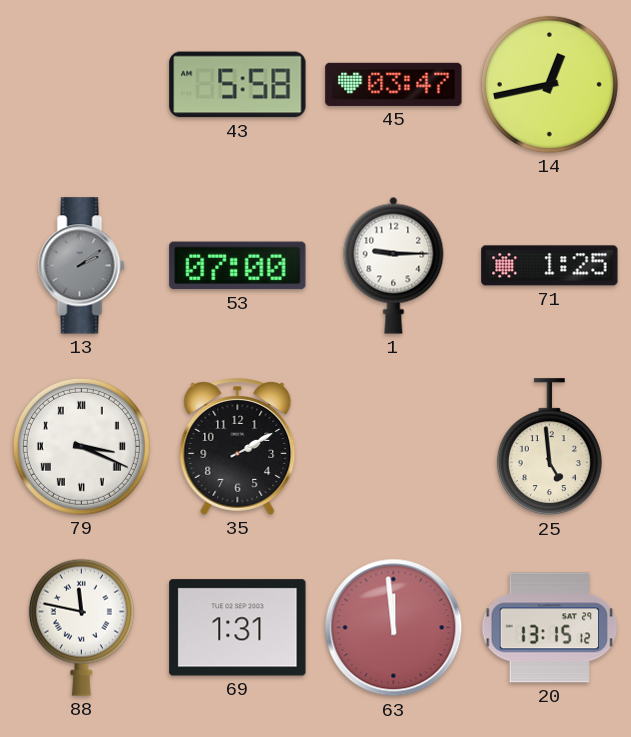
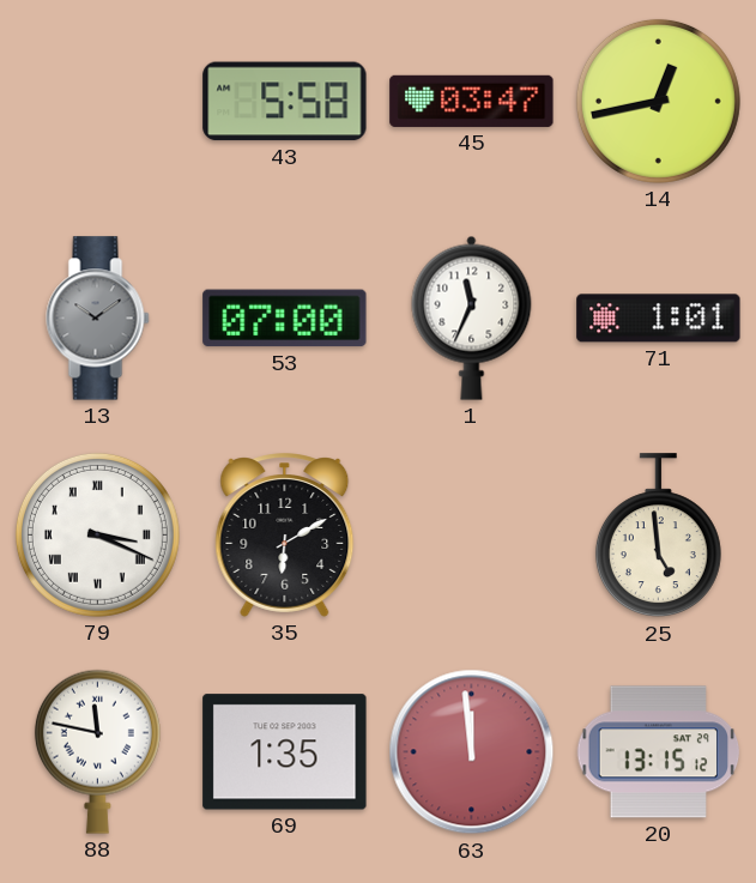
13: 2:09 -> 10:09 (98, 319)
1: 9:15 -> 11:34 (472, 317)
71: 1:25 -> 1:01 (659, 319)
35: 2:10 -> 6:10 (285, 536)
69: 1:31 -> 1:35 (285, 752)
